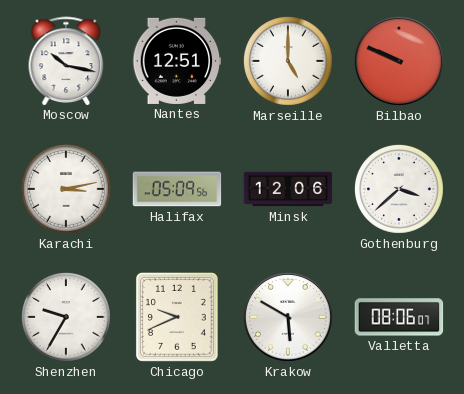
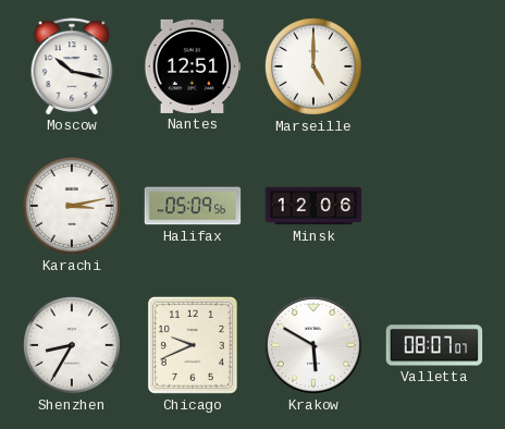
Bilbao: 9:49 -> none (399, 61)
Gothenburg: 3:38 -> none (399, 189)
Shenzhen: 9:35 -> 8:35 (72, 345)
Valletta: 08:06 -> 08:07 (434, 345)
